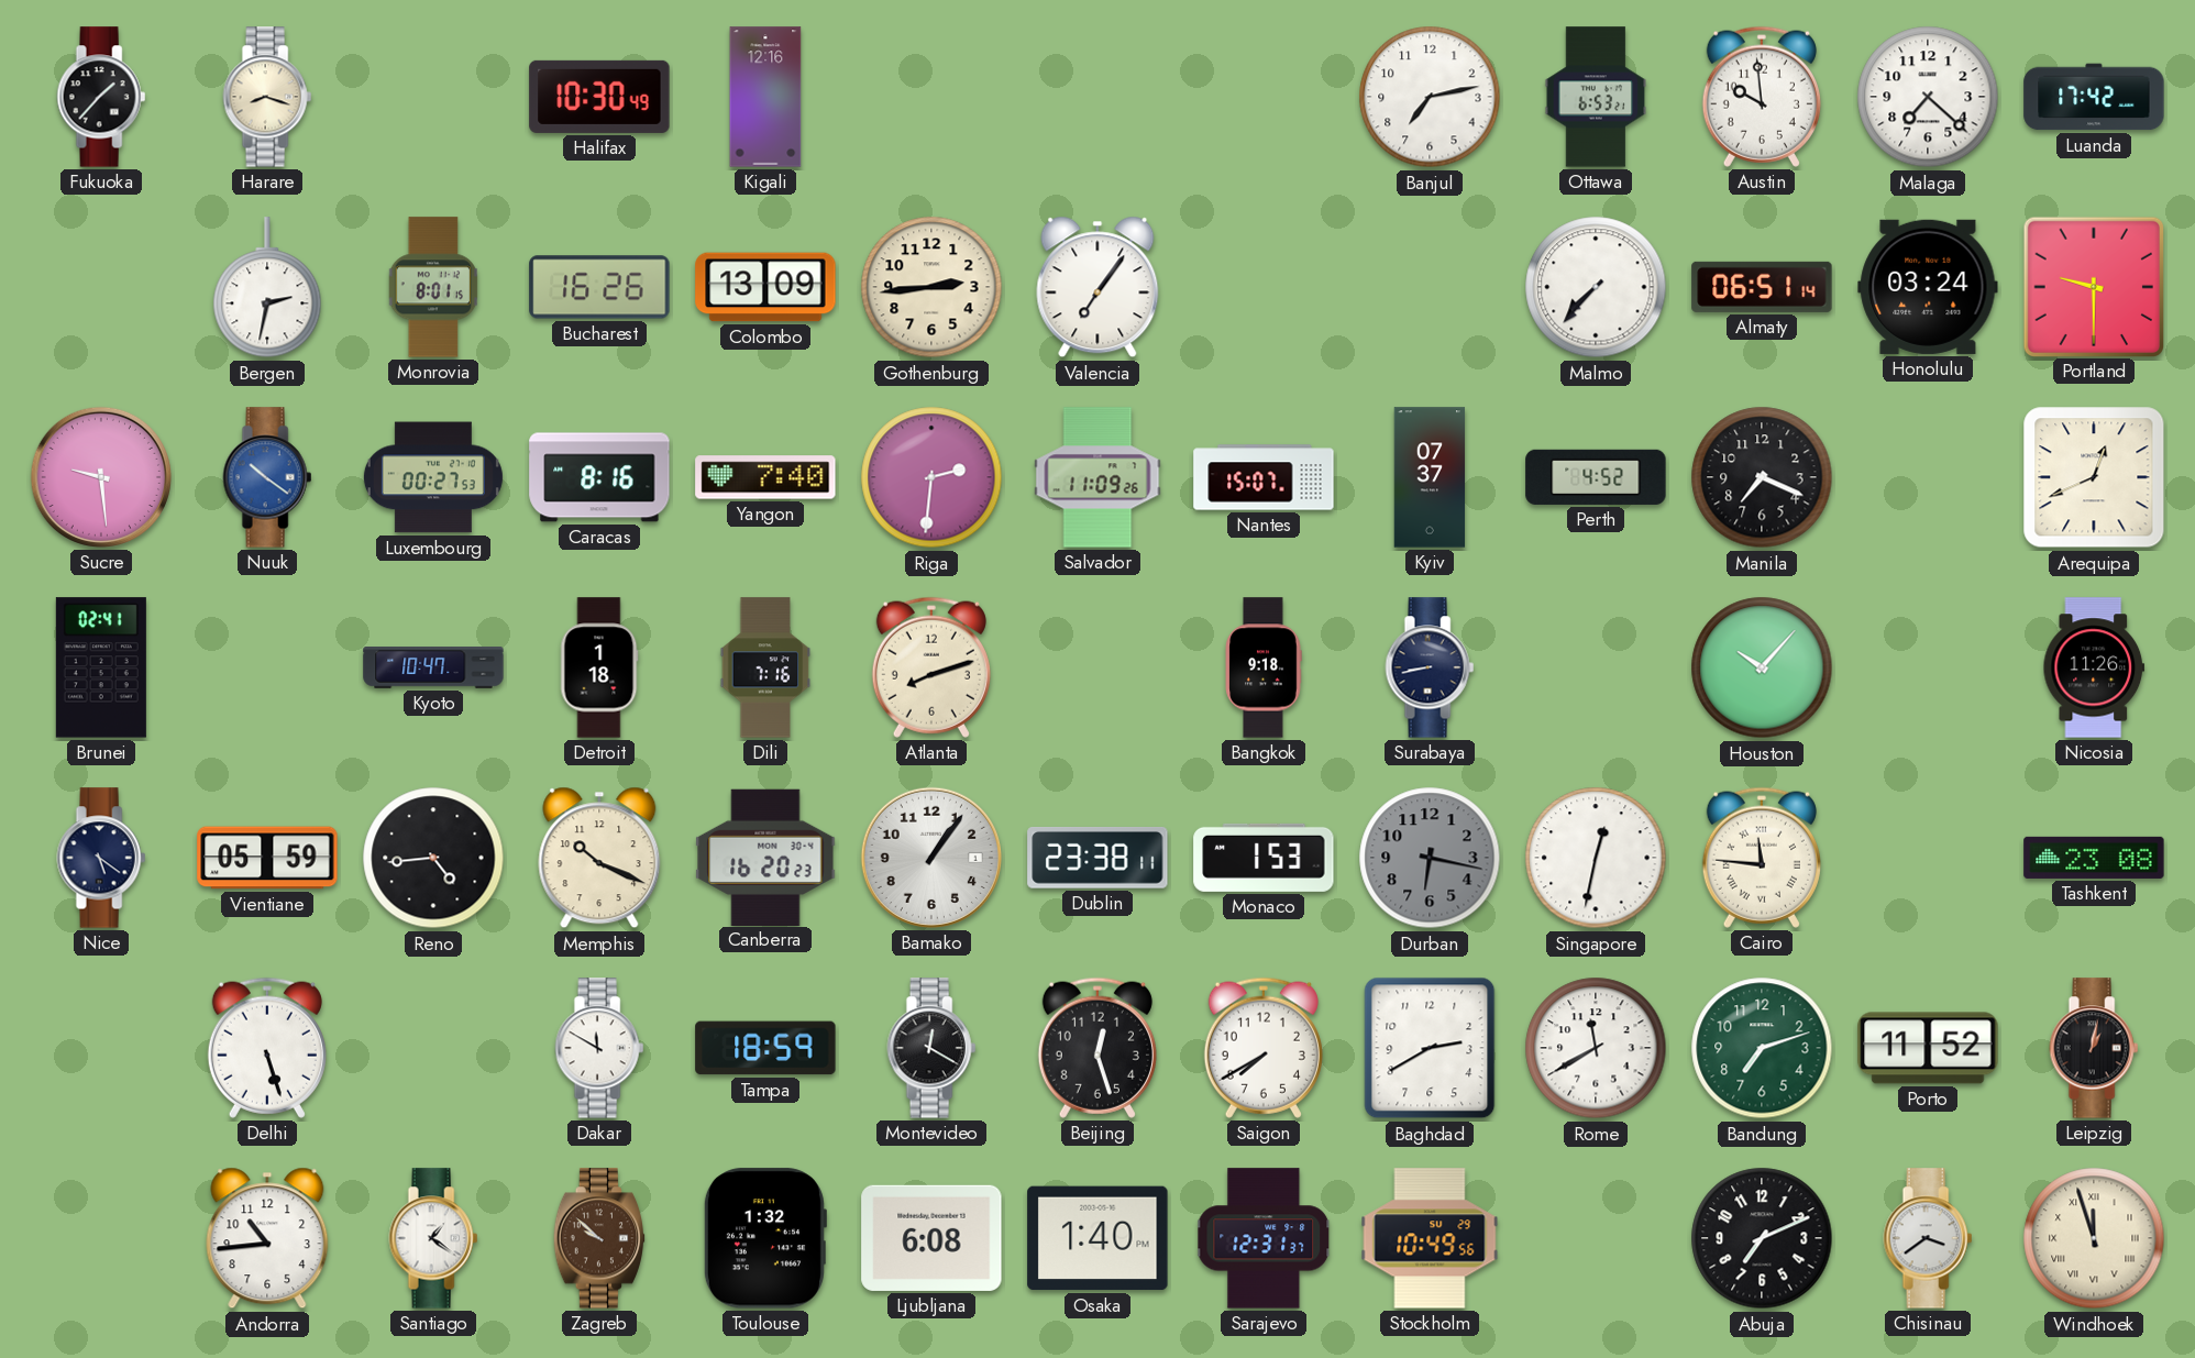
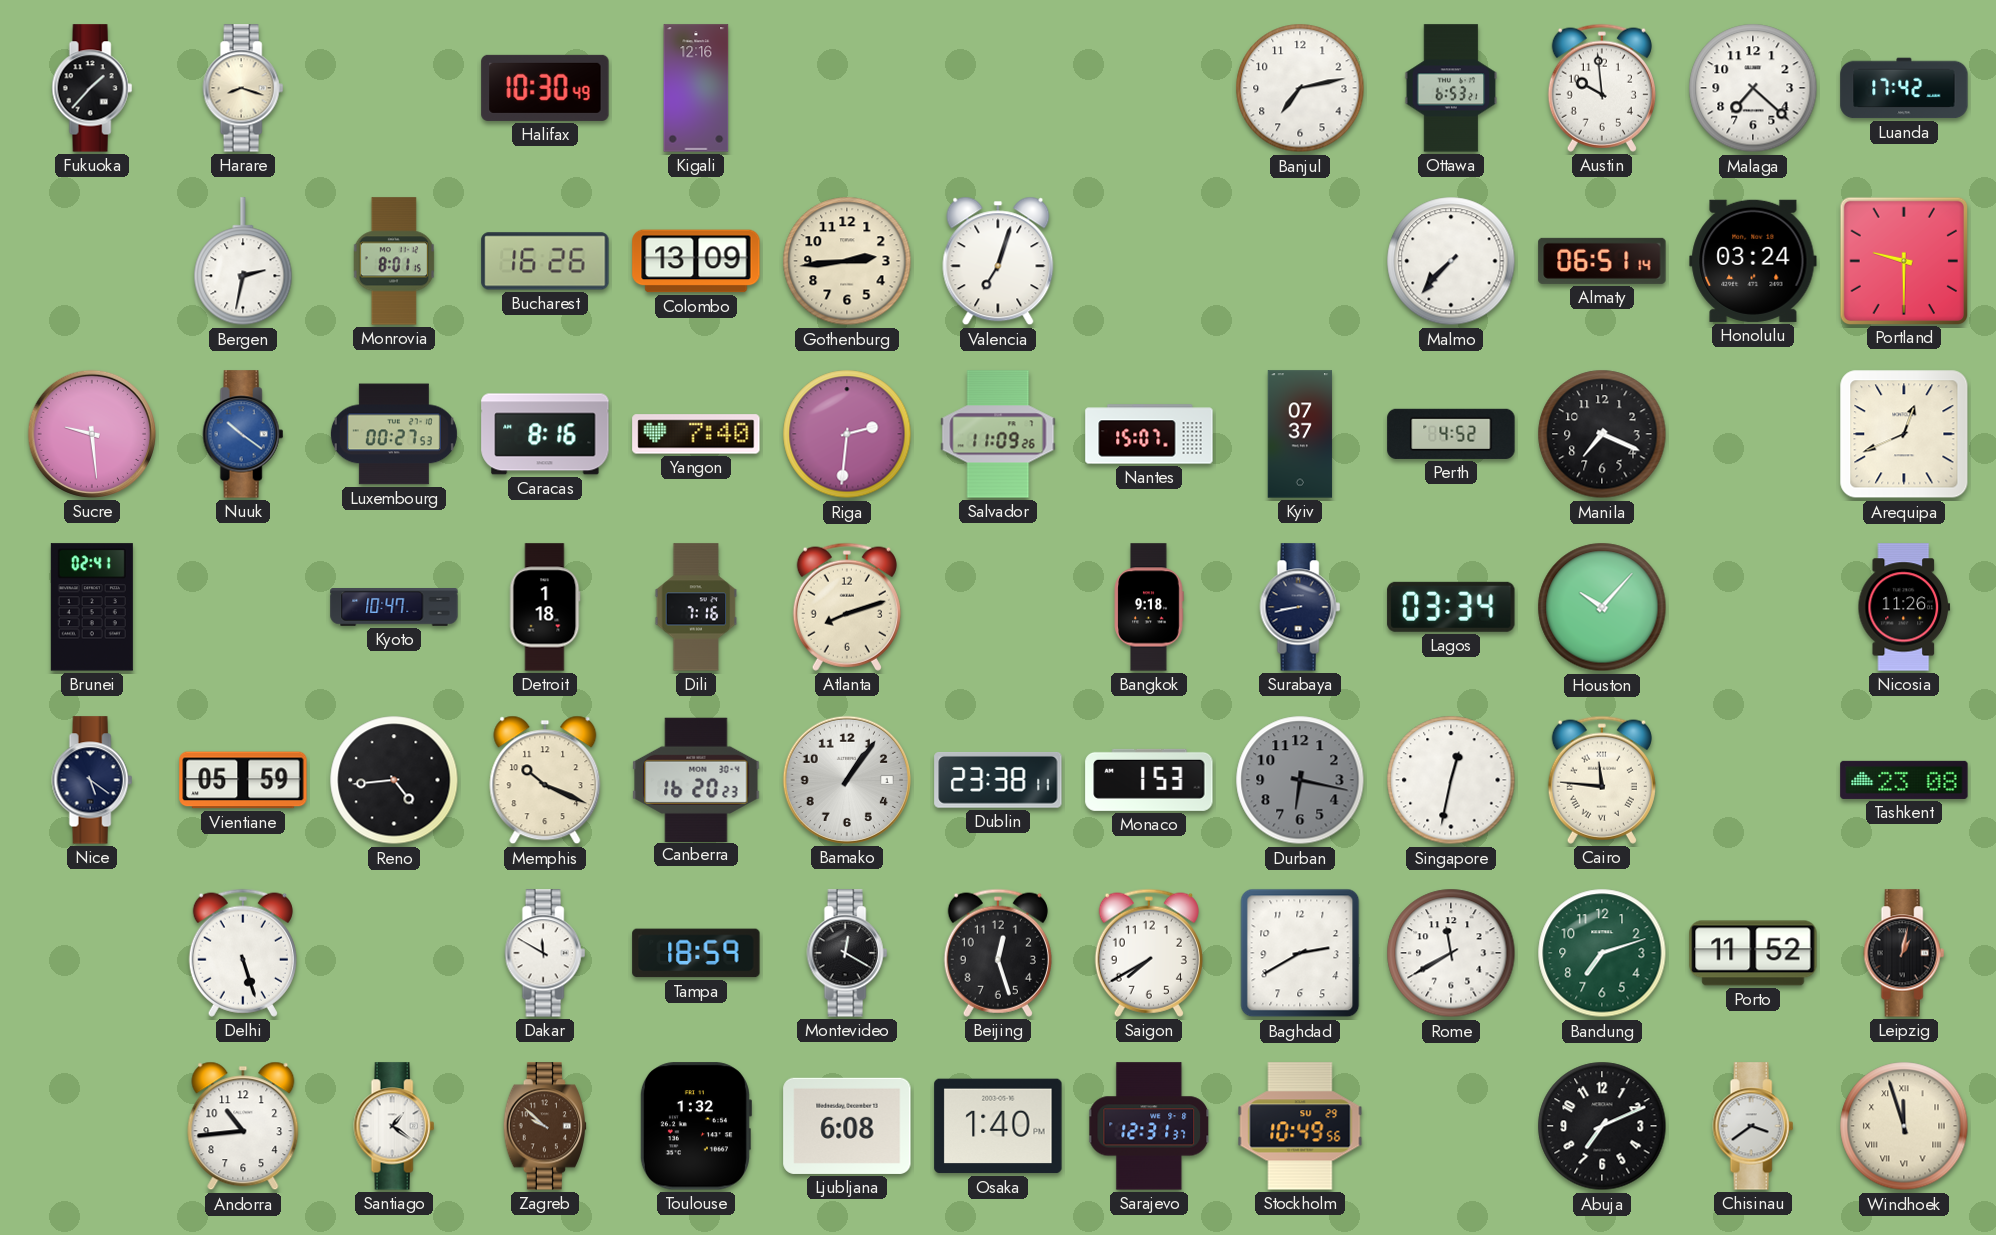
Valencia: 7:06 -> 7:03 (998, 261)
Lagos: none -> 03:34 (1451, 607)
